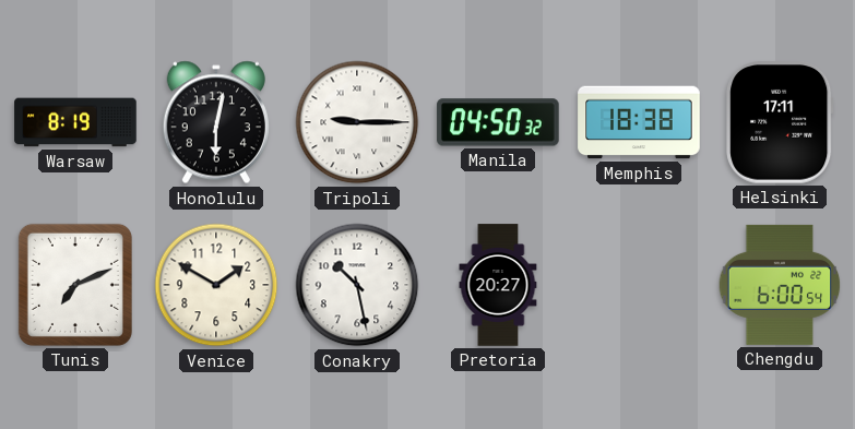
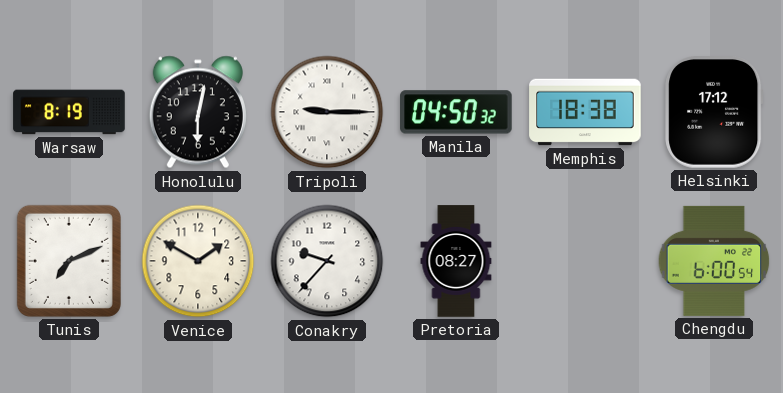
Helsinki: 17:11 -> 17:12 (714, 112)
Conakry: 10:28 -> 9:37 (327, 261)
Pretoria: 20:27 -> 08:27 (456, 261)
